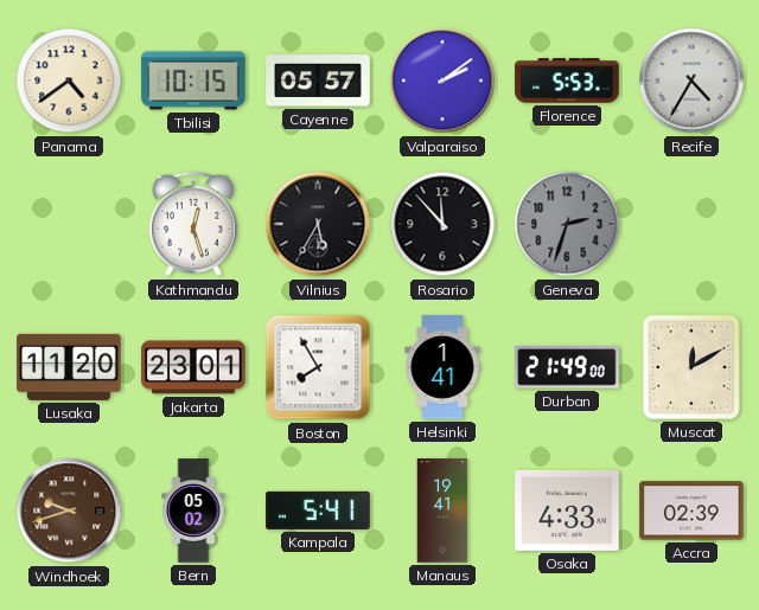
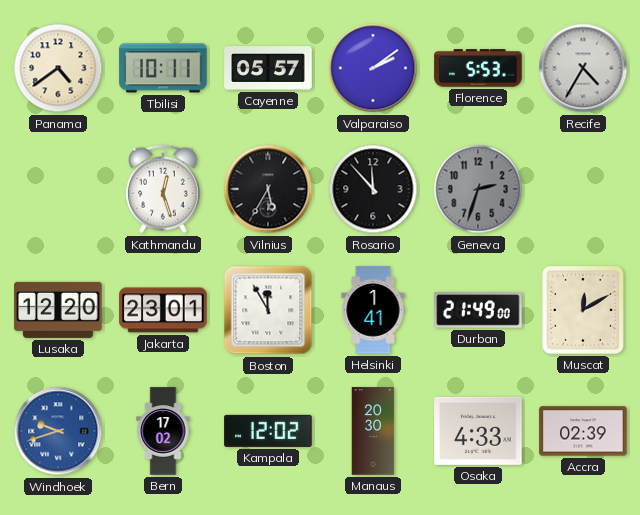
Tbilisi: 10:15 -> 10:11 (163, 68)
Lusaka: 11:20 -> 12:20 (58, 310)
Boston: 7:55 -> 11:55 (268, 310)
Windhoek dial: brown -> blue (58, 431)
Bern: 05:02 -> 17:02 (163, 431)
Kampala: 5:41 -> 12:02 (268, 431)
Manaus: 19:41 -> 20:30 (373, 431)
